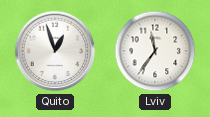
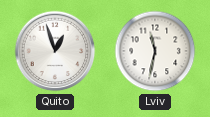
Lviv: 11:36 -> 11:32 (155, 51)
